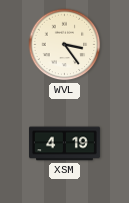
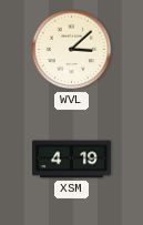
WVL: 3:24 -> 3:08 (72, 50)
